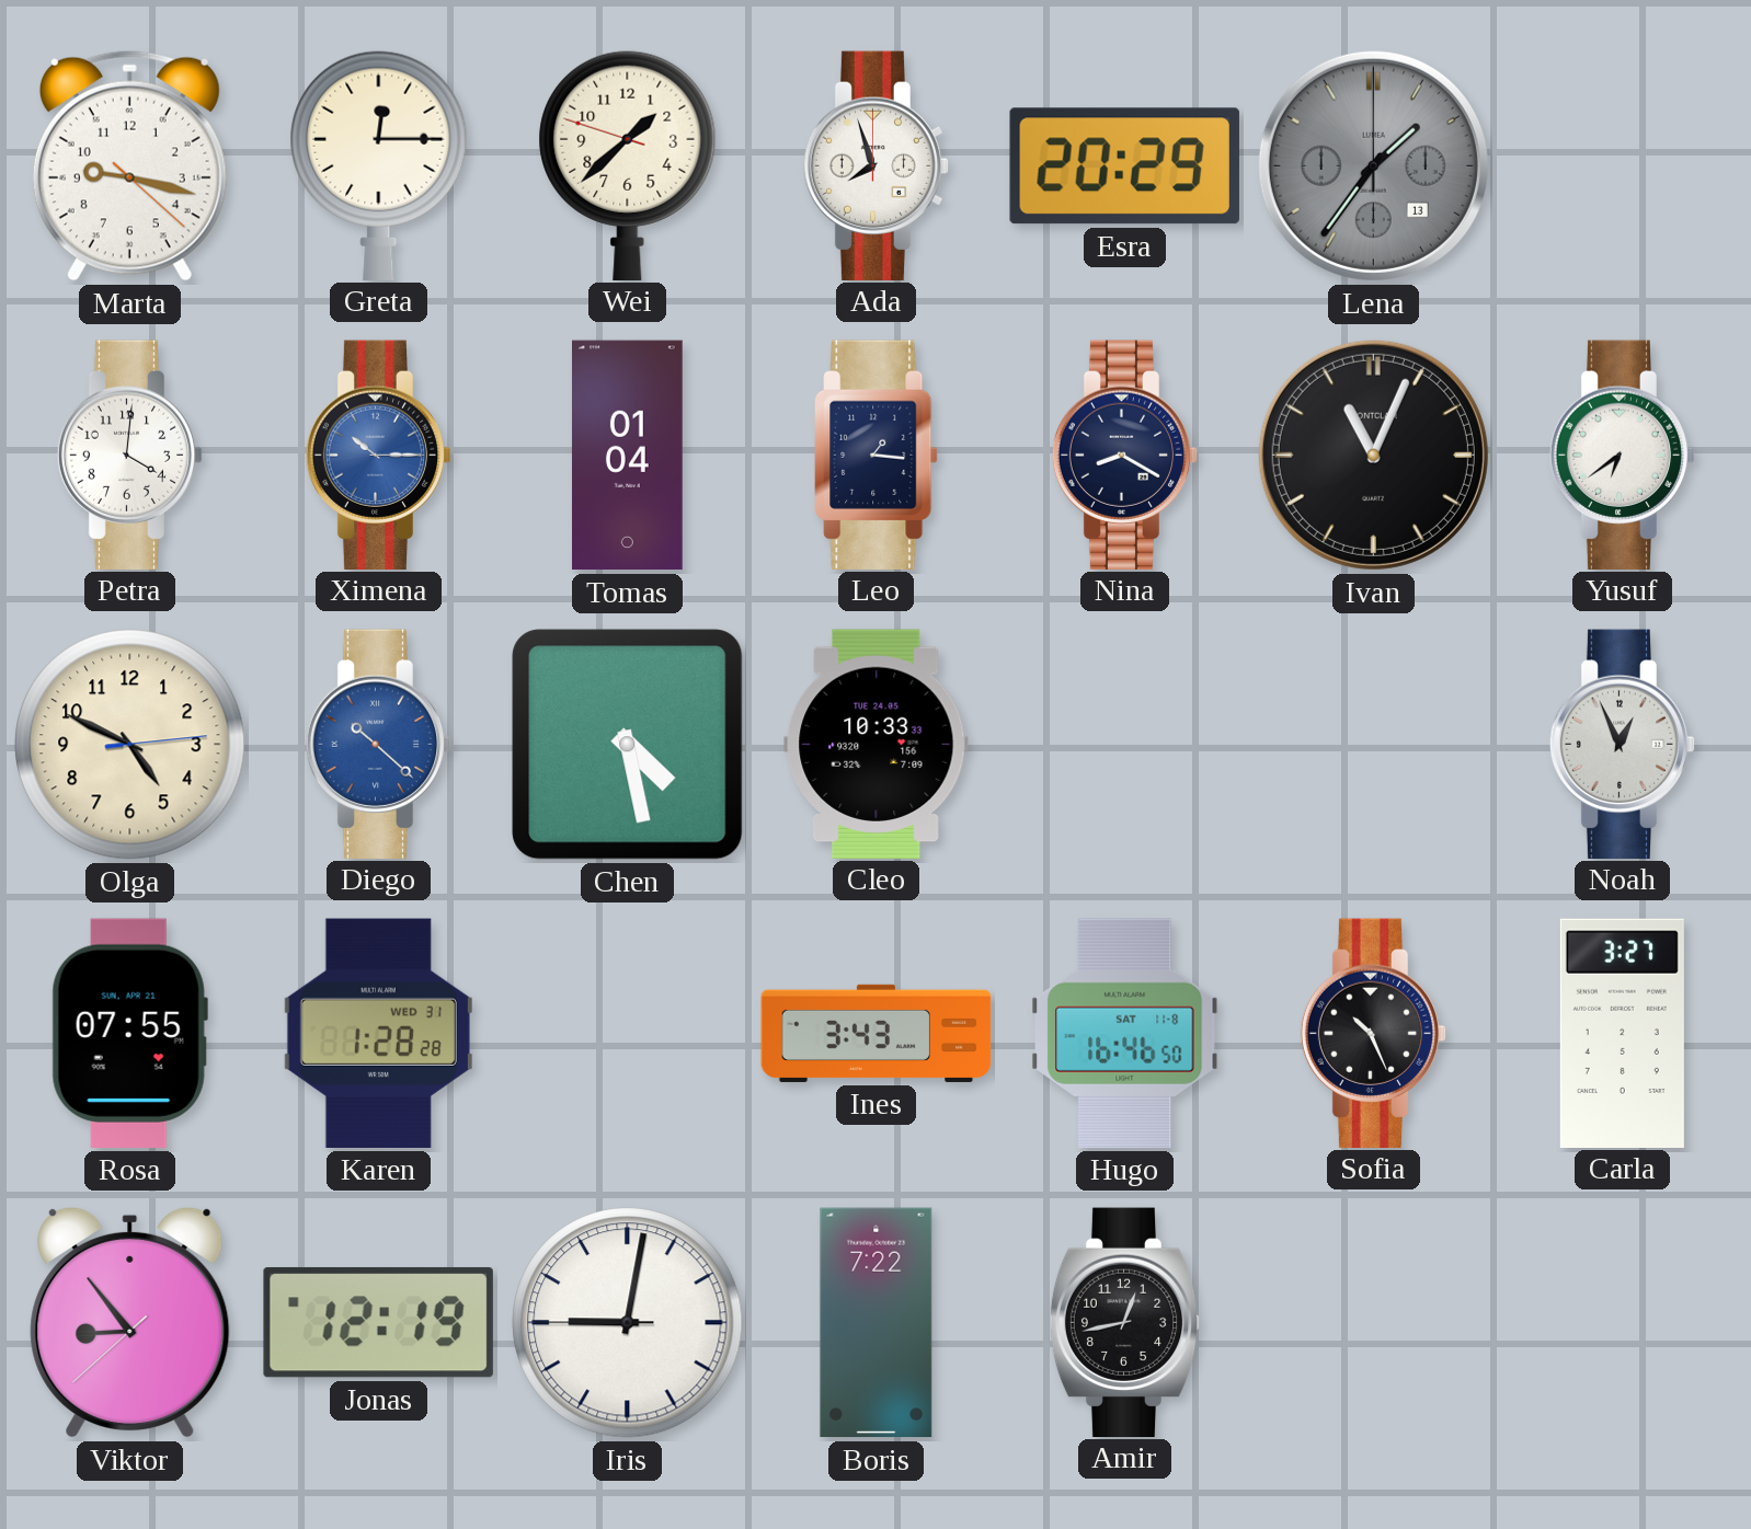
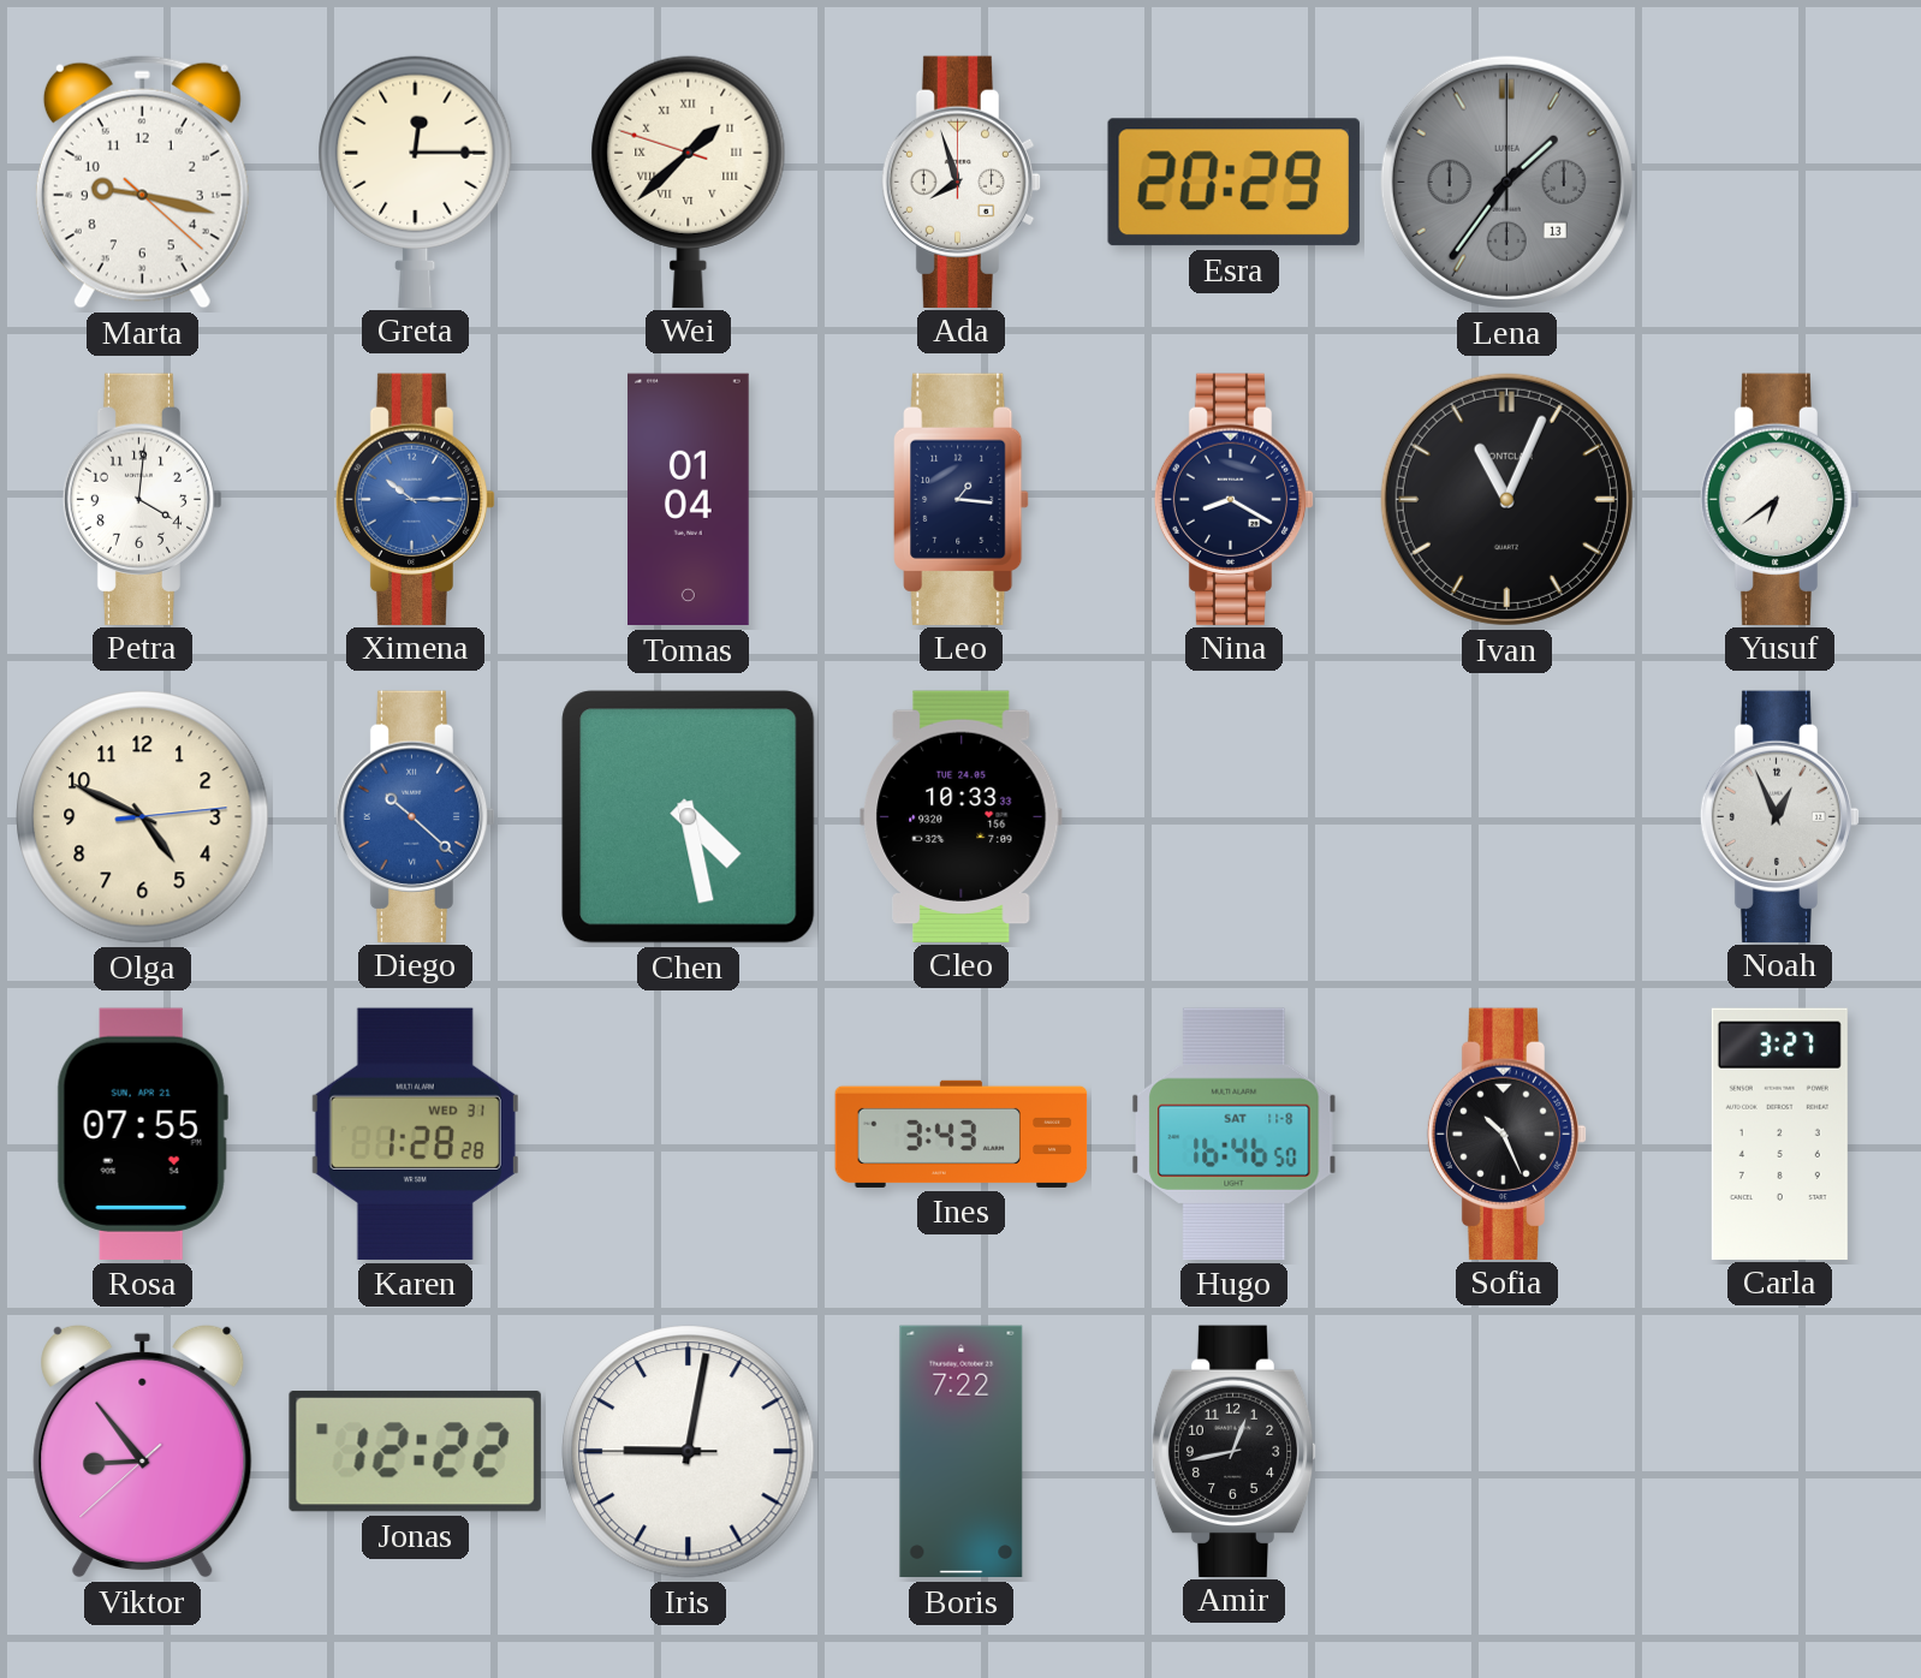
Wei numerals: Arabic -> Roman (689, 182)
Jonas: 12:19 -> 12:22 (415, 1451)
